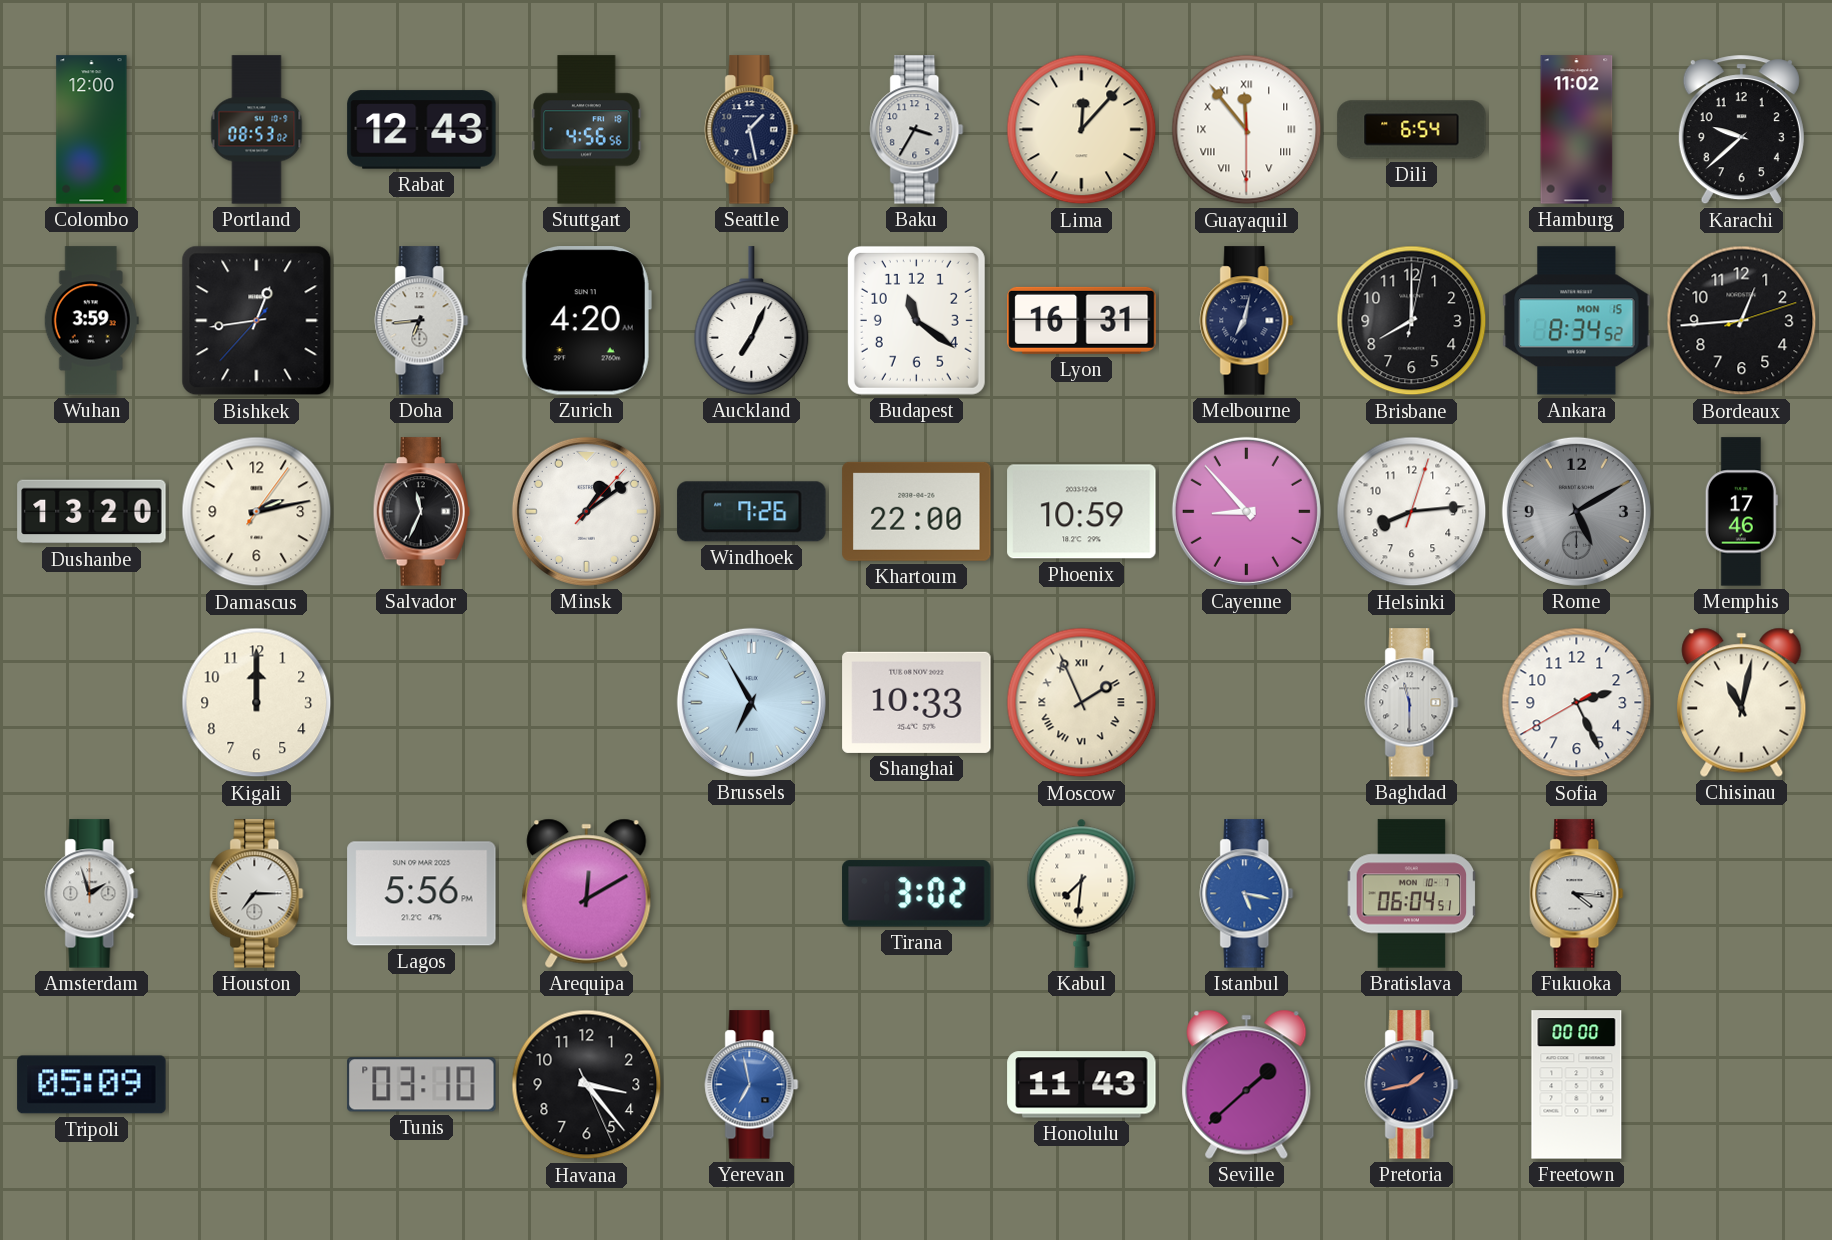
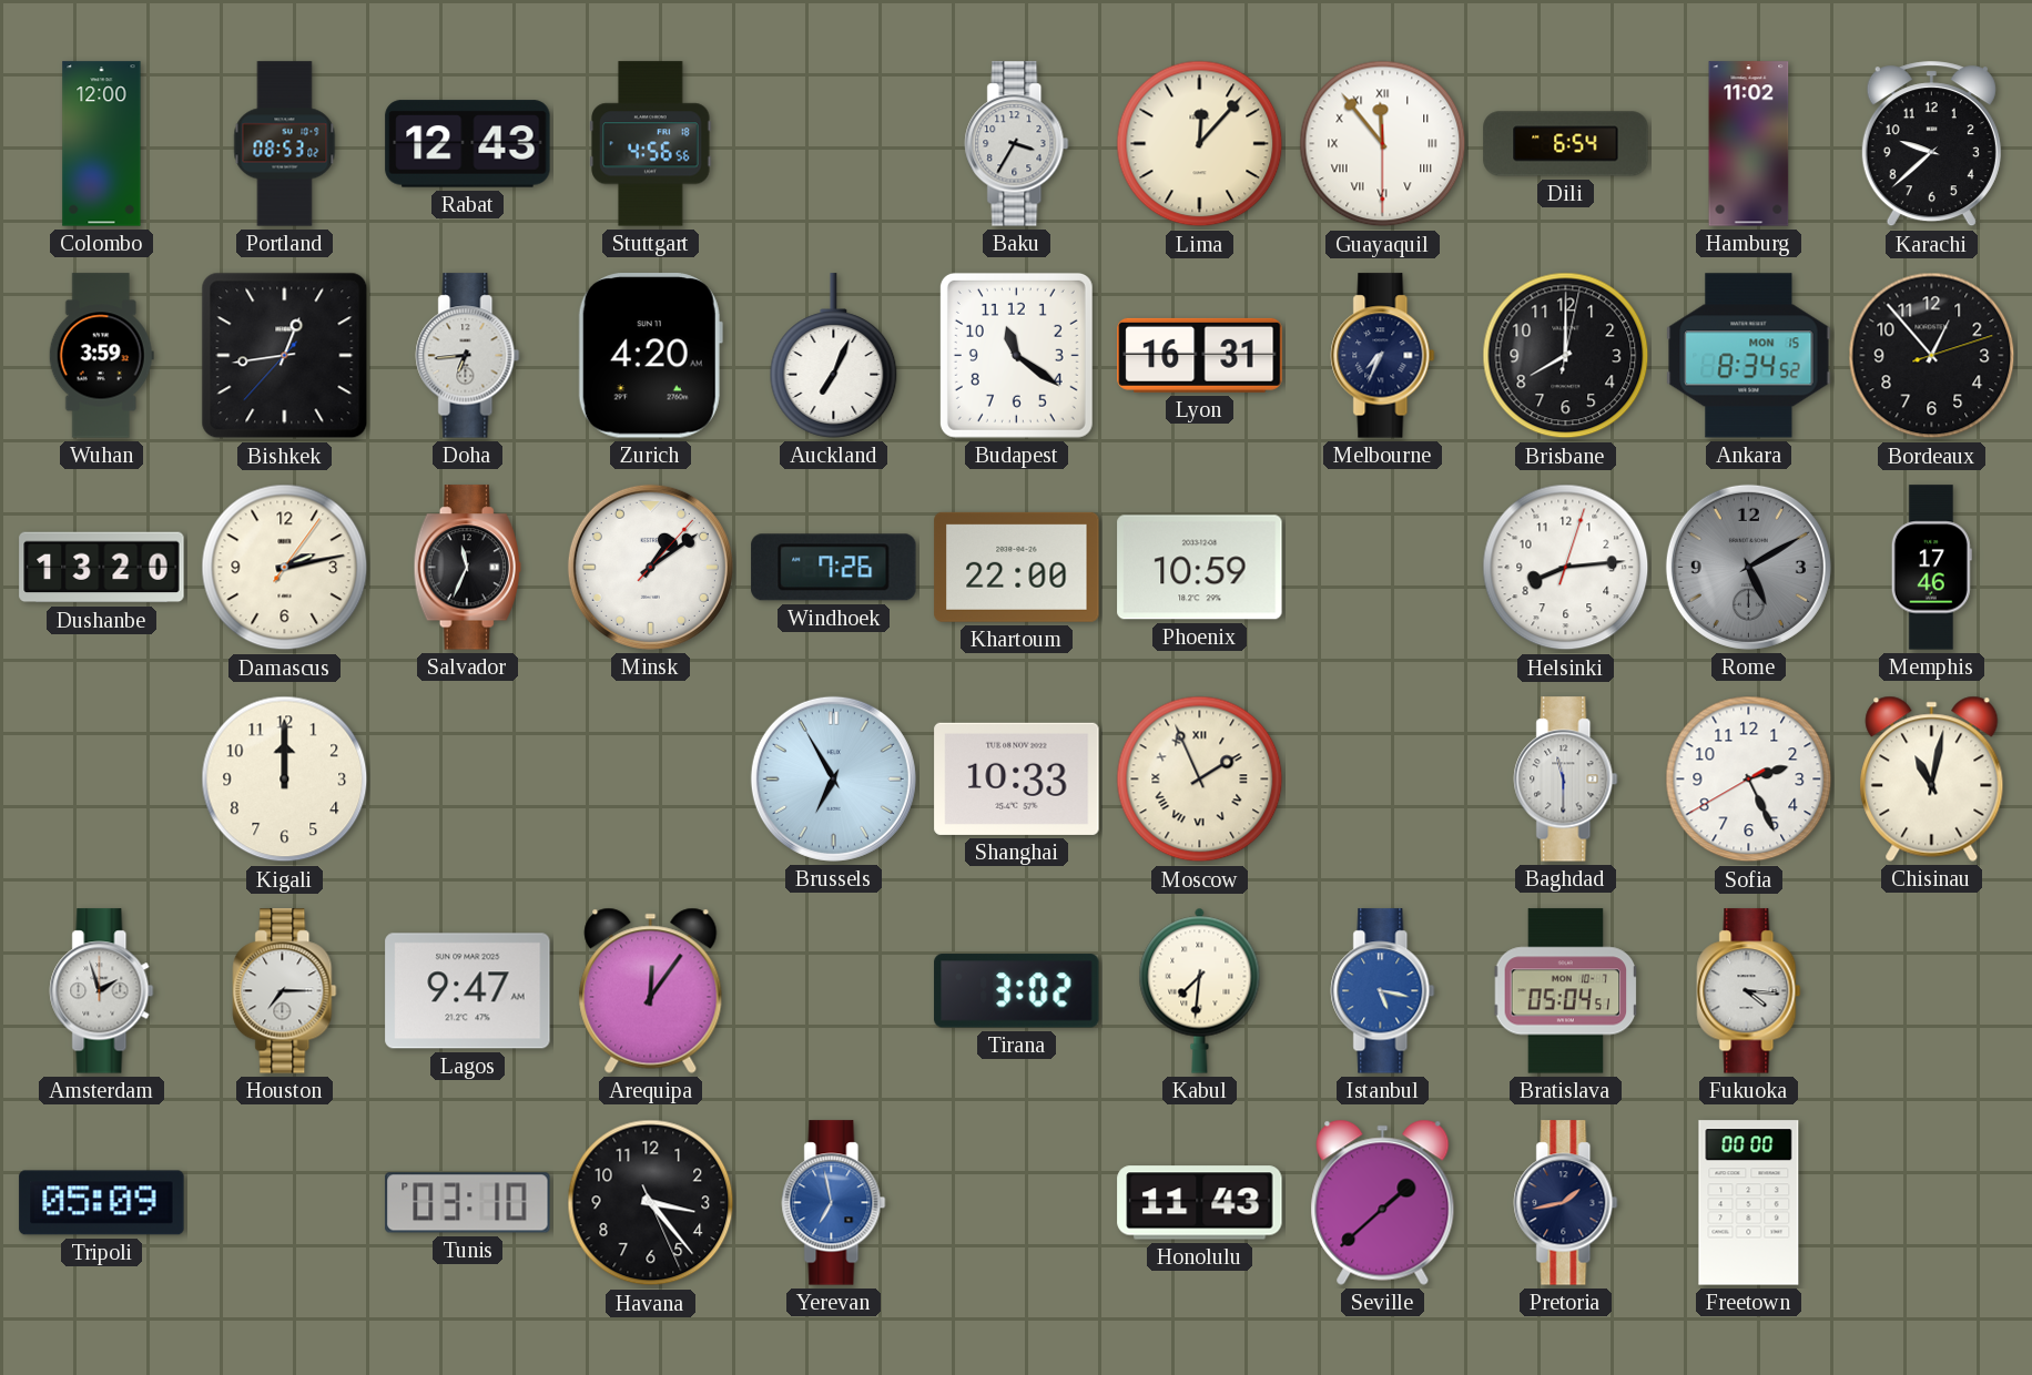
Seattle: 1:28 -> none (752, 130)
Melbourne: 7:02 -> 7:34 (1383, 356)
Bordeaux: 12:44 -> 12:53 (1932, 356)
Cayenne: 8:53 -> none (1246, 511)
Lagos: 5:56 -> 9:47 (468, 991)
Arequipa: 12:10 -> 12:06 (651, 990)
Bratislava: 06:04 -> 05:04 (1566, 991)
